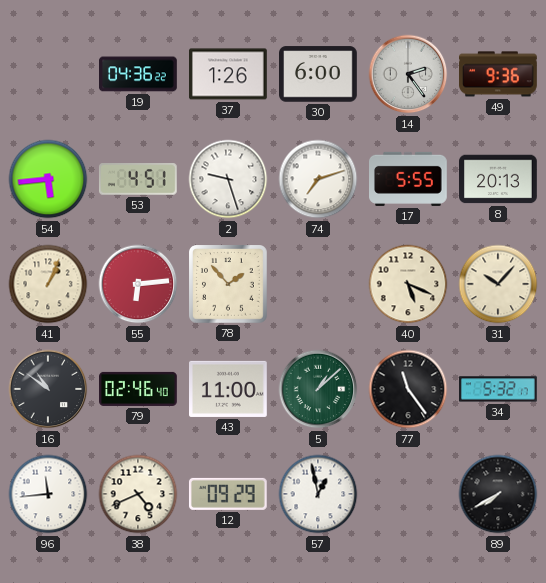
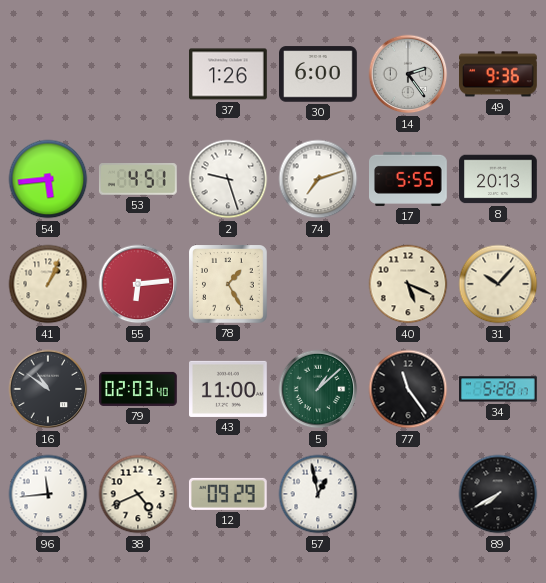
19: 04:36 -> none (139, 74)
78: 1:53 -> 1:25 (229, 285)
79: 02:46 -> 02:03 (138, 389)
34: 5:32 -> 5:28 (499, 389)
